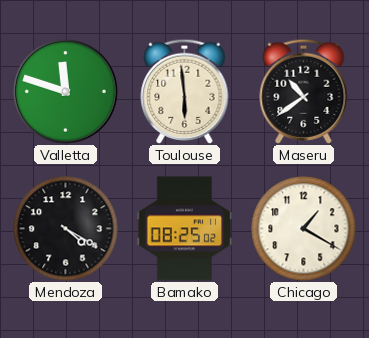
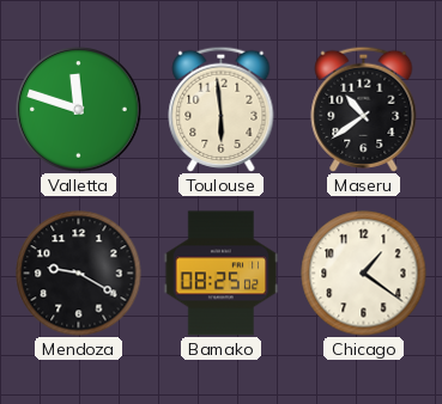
Mendoza: 4:20 -> 9:20 (79, 274)
Chicago: 1:20 -> 1:21 (364, 274)
